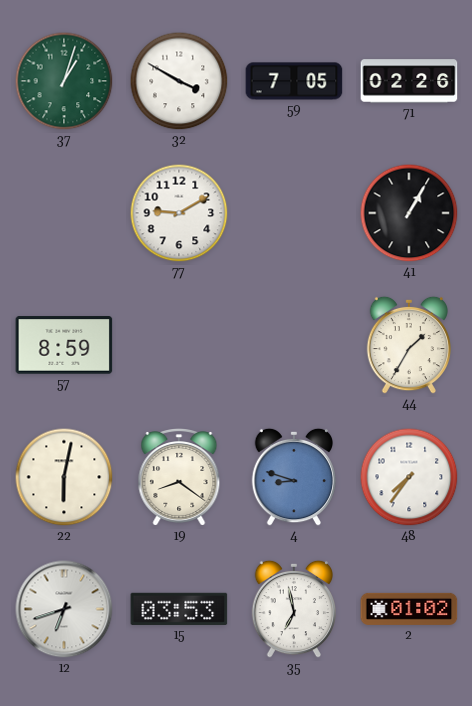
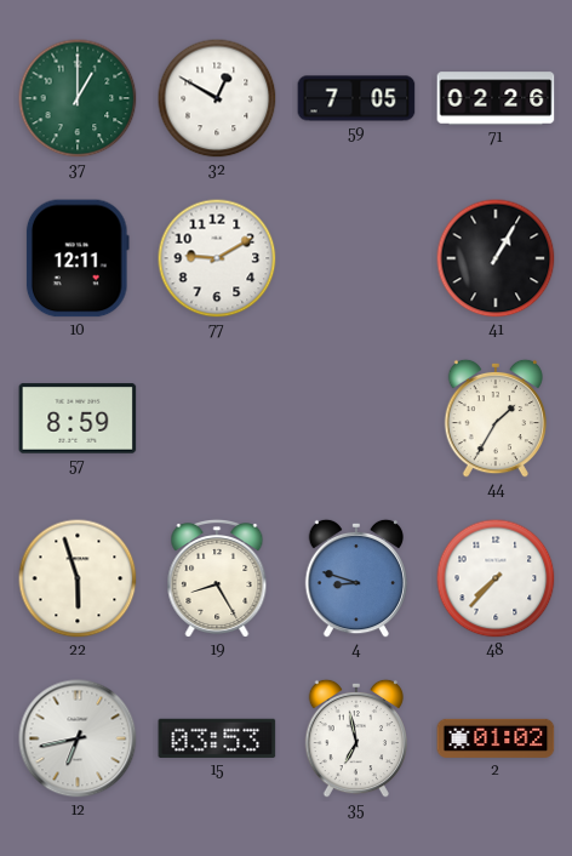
37: 1:03 -> 1:00 (78, 98)
32: 3:50 -> 12:50 (217, 98)
10: none -> 12:11 (78, 258)
22: 6:02 -> 5:57 (78, 578)
19: 8:21 -> 8:25 (217, 580)
48: 7:36 -> 7:37 (496, 578)
12: 6:42 -> 6:43 (78, 738)
